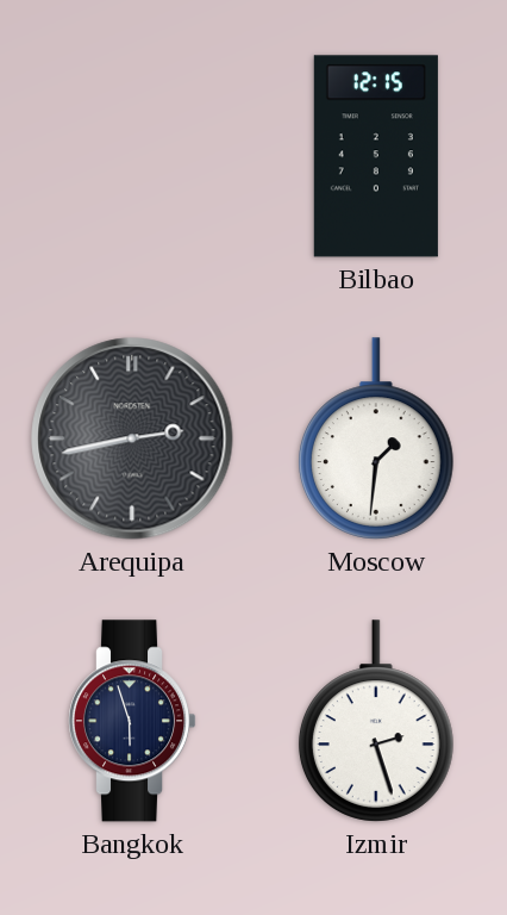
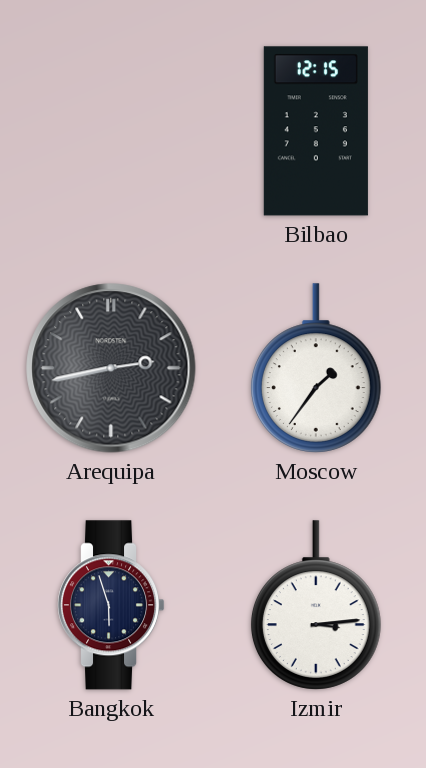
Moscow: 1:31 -> 1:36 (316, 368)
Izmir: 2:27 -> 3:14 (316, 605)
